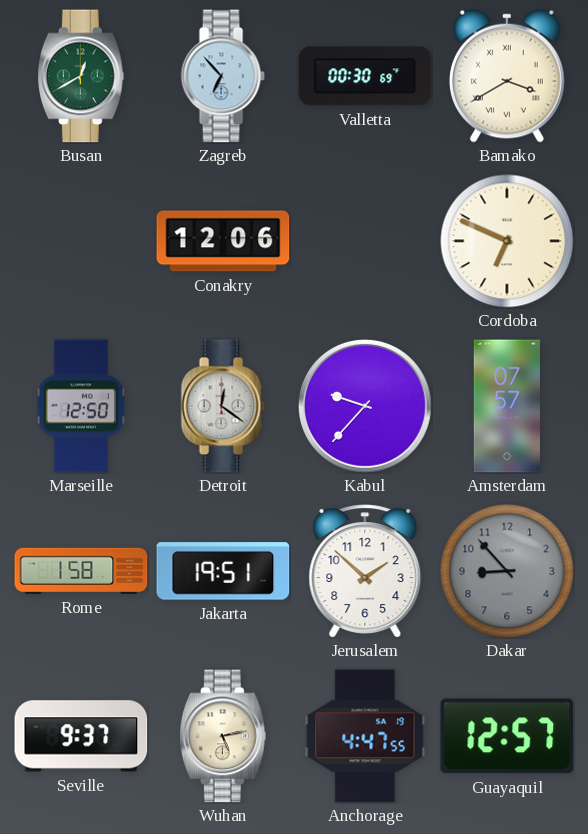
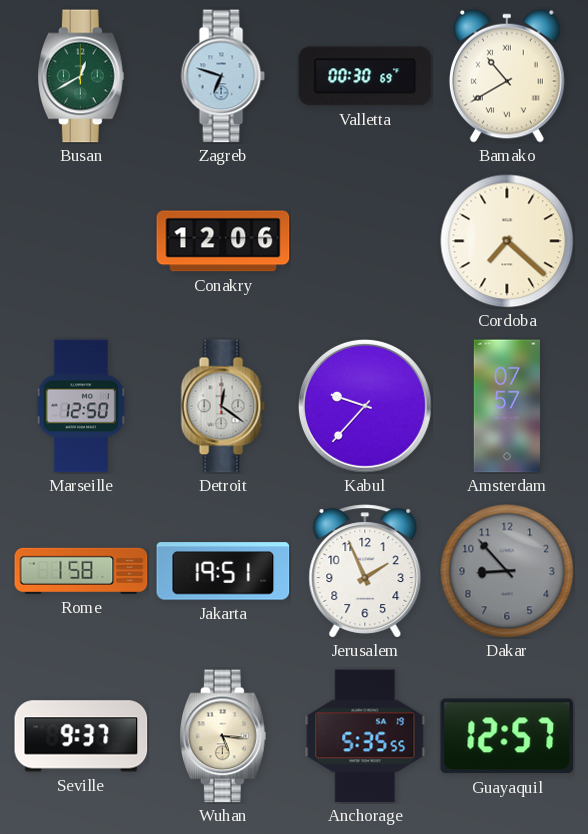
Zagreb: 6:53 -> 6:48 (223, 76)
Bamako: 3:40 -> 10:40 (507, 76)
Cordoba: 6:49 -> 7:22 (507, 241)
Jerusalem: 1:52 -> 1:56 (365, 571)
Wuhan: 5:13 -> 5:16 (224, 736)
Anchorage: 4:47 -> 5:35 (365, 736)
